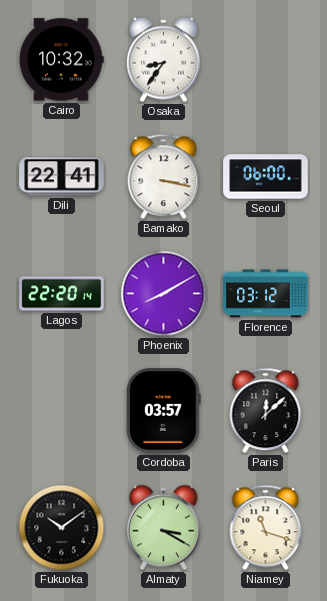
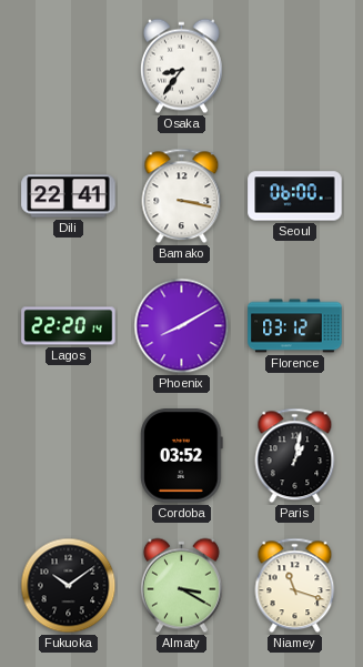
Cairo: 10:32 -> none (61, 60)
Cordoba: 03:57 -> 03:52 (182, 456)
Paris: 12:08 -> 1:02 (295, 456)
